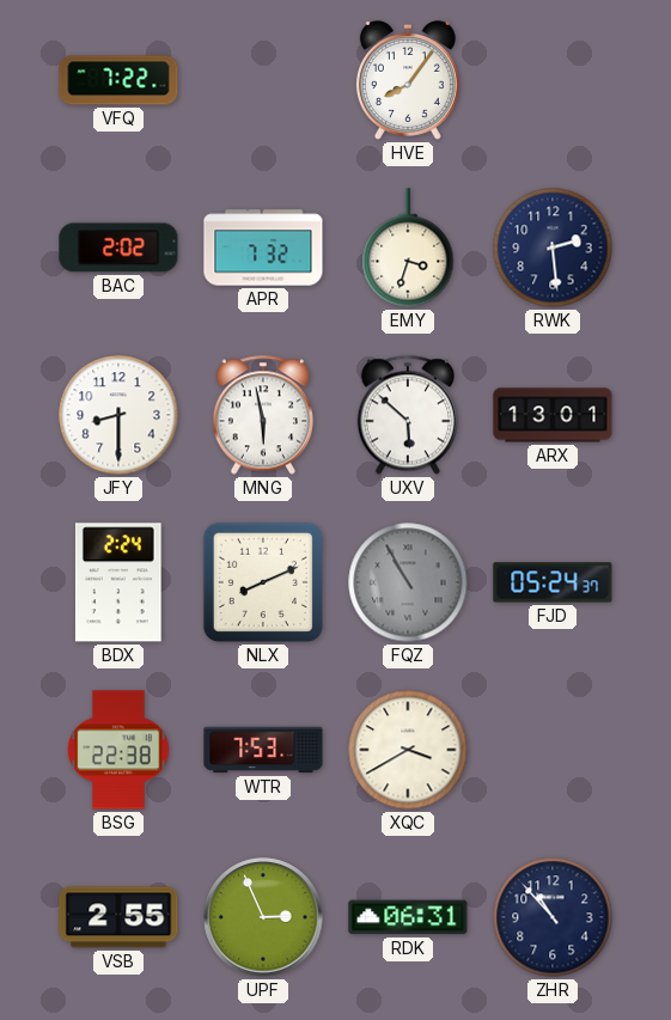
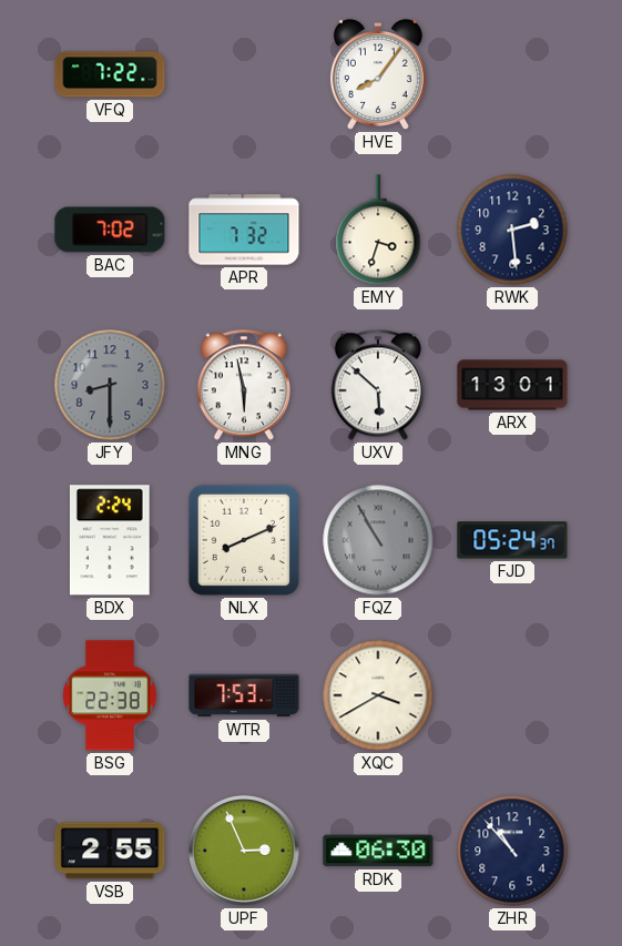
BAC: 2:02 -> 7:02 (110, 230)
JFY dial: white -> grey (110, 385)
RDK: 06:31 -> 06:30 (378, 851)
